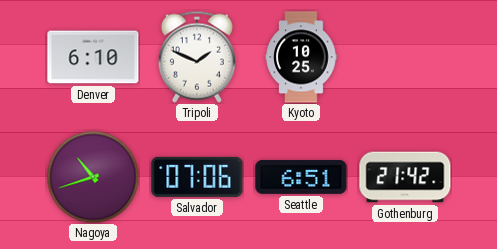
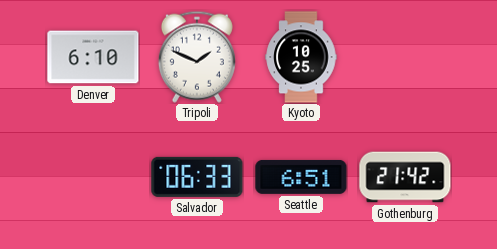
Nagoya: 10:42 -> none (93, 177)
Salvador: 07:06 -> 06:33 (197, 177)
